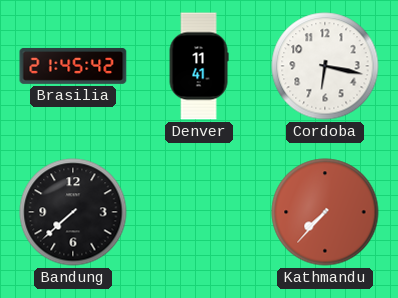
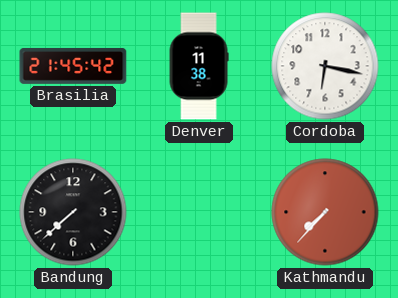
Denver: 11:41 -> 11:38 (199, 66)
